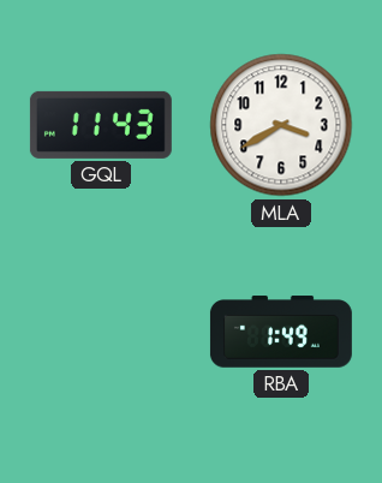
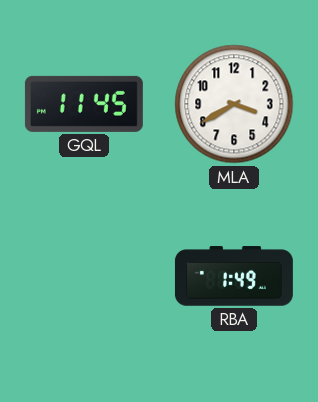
GQL: 11:43 -> 11:45 (84, 104)
